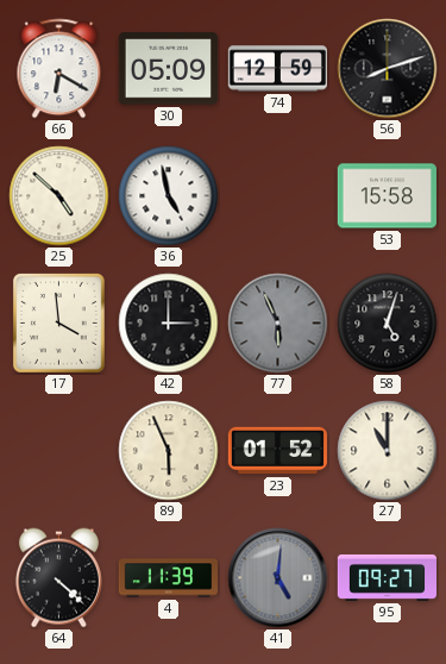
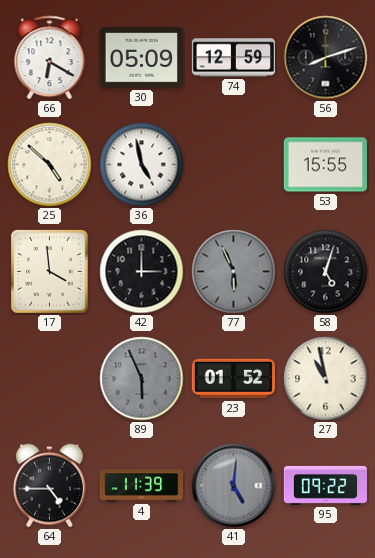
53: 15:58 -> 15:55 (325, 165)
89 dial: cream -> grey (142, 379)
27: 11:00 -> 10:58 (326, 379)
64: 4:22 -> 4:45 (49, 486)
95: 09:27 -> 09:22 (325, 485)
